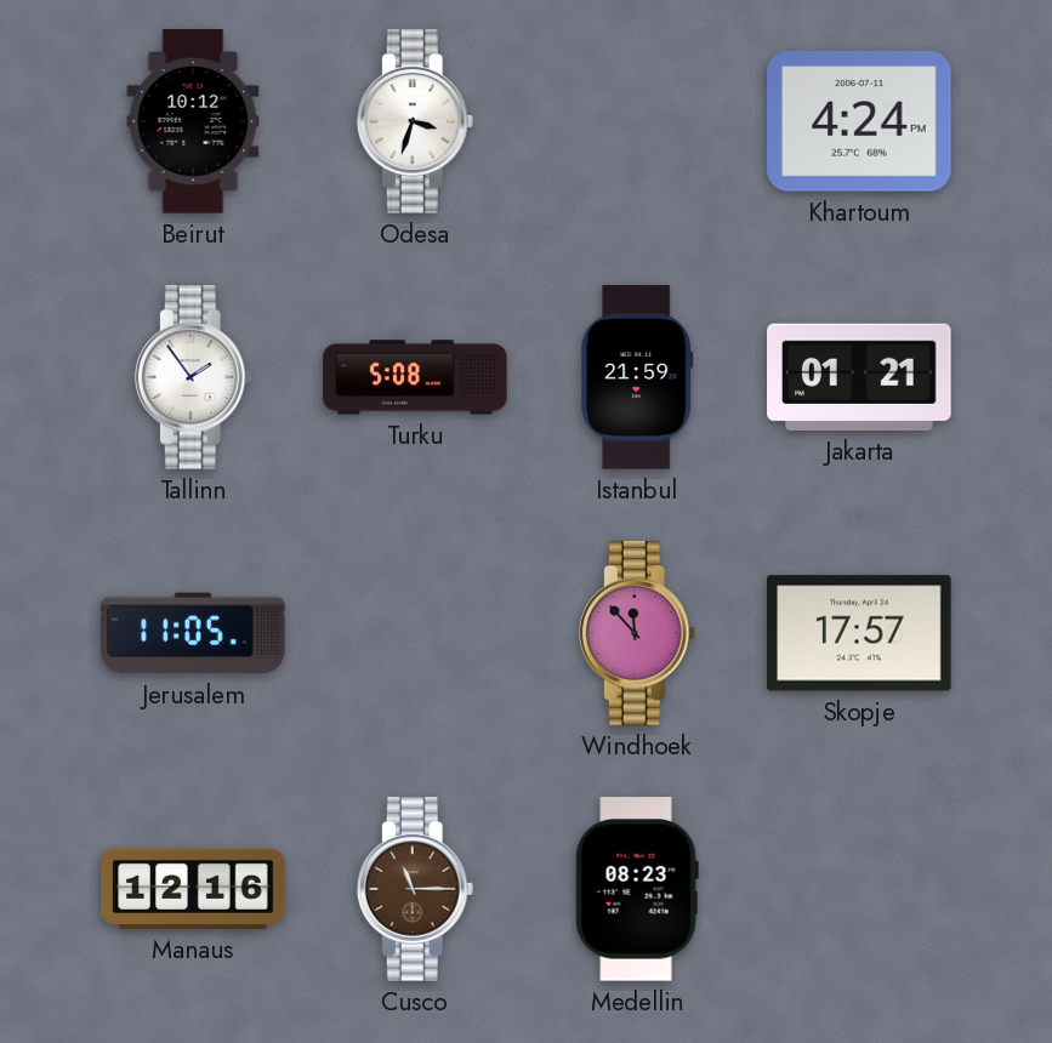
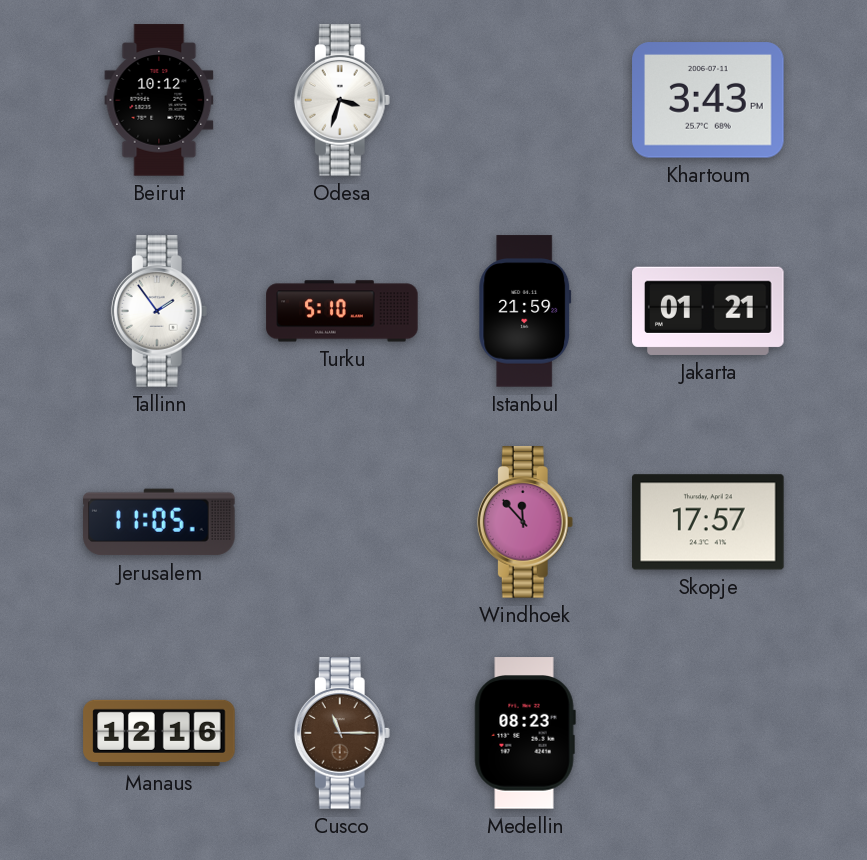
Khartoum: 4:24 -> 3:43 (708, 100)
Turku: 5:08 -> 5:10 (342, 311)
